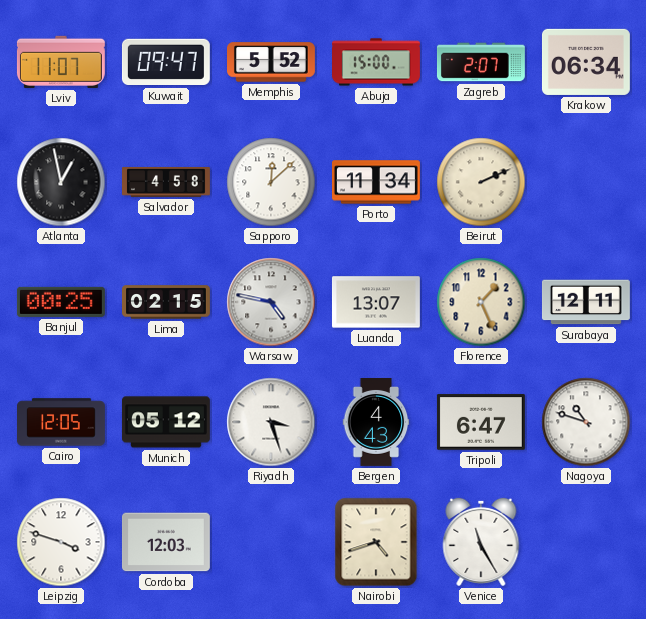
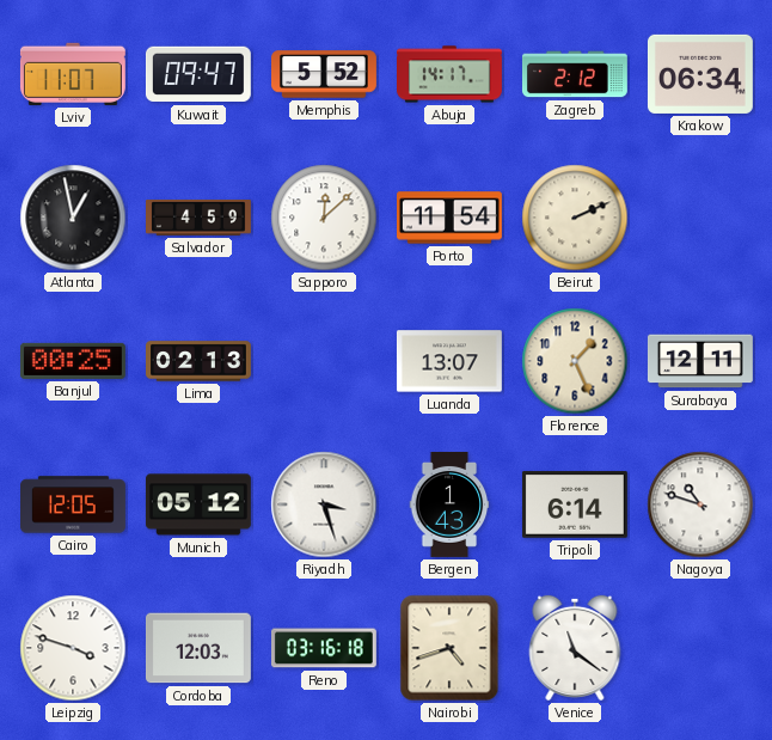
Abuja: 15:00 -> 14:17 (451, 74)
Zagreb: 2:07 -> 2:12 (575, 74)
Salvador: 4:58 -> 4:59 (200, 219)
Porto: 11:34 -> 11:54 (451, 218)
Lima: 02:15 -> 02:13 (200, 361)
Warsaw: 4:47 -> none (271, 302)
Bergen: 4:43 -> 1:43 (449, 506)
Tripoli: 6:47 -> 6:14 (575, 504)
Reno: none -> 03:16 (324, 648)
Venice: 11:25 -> 11:21 (575, 648)
